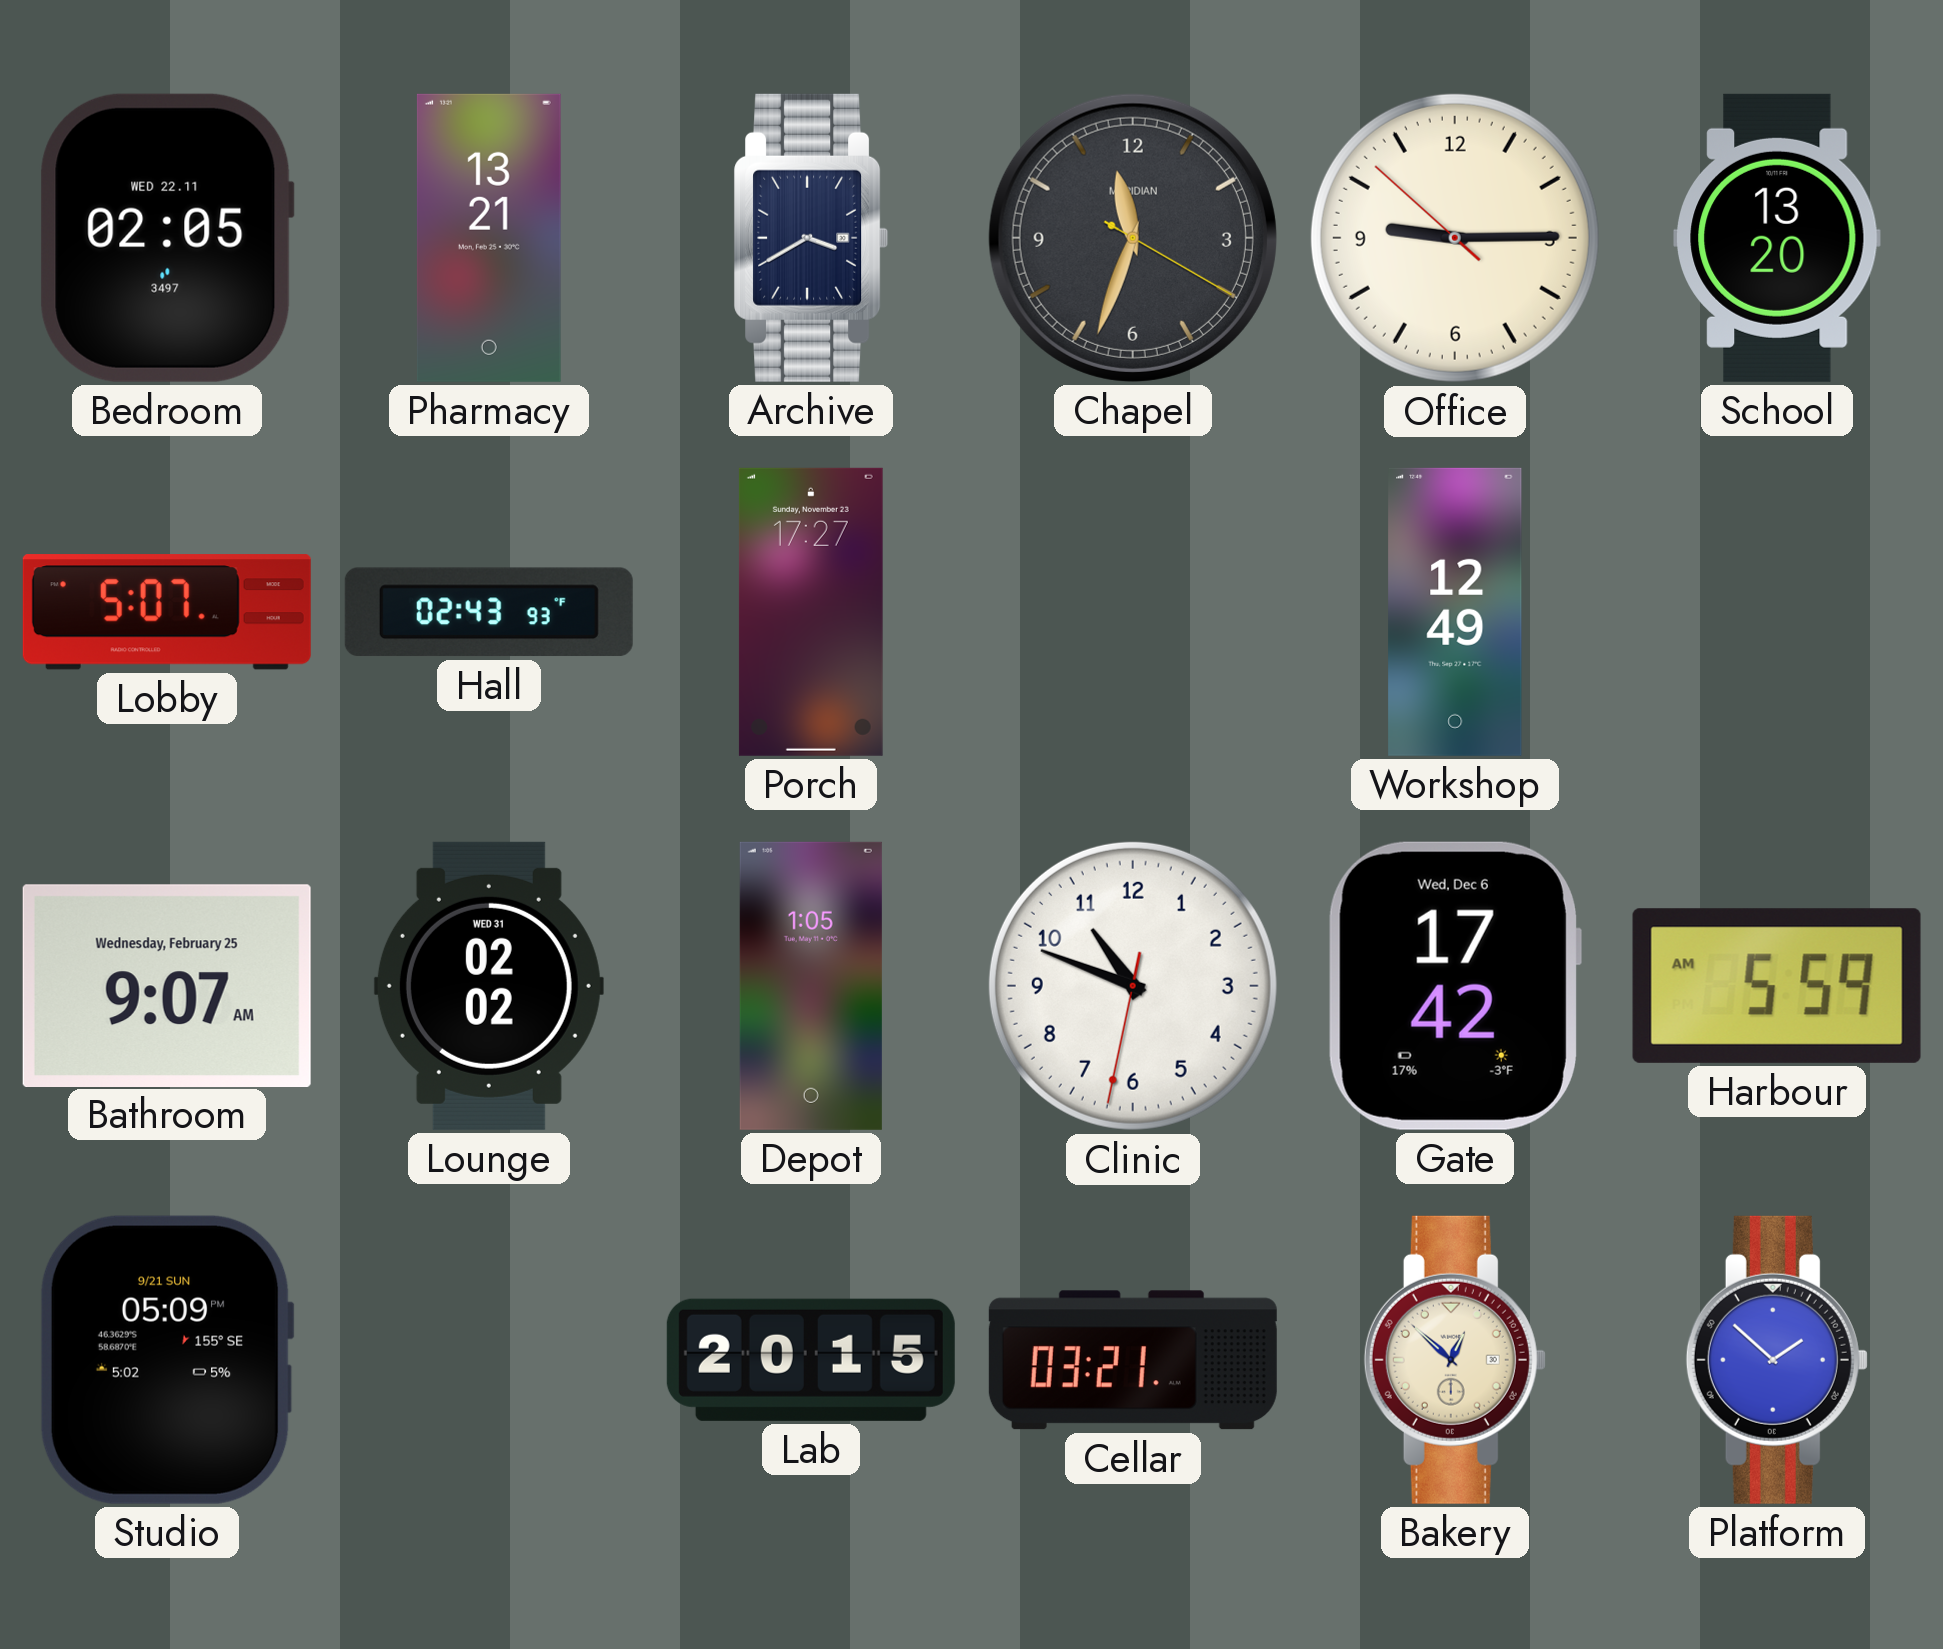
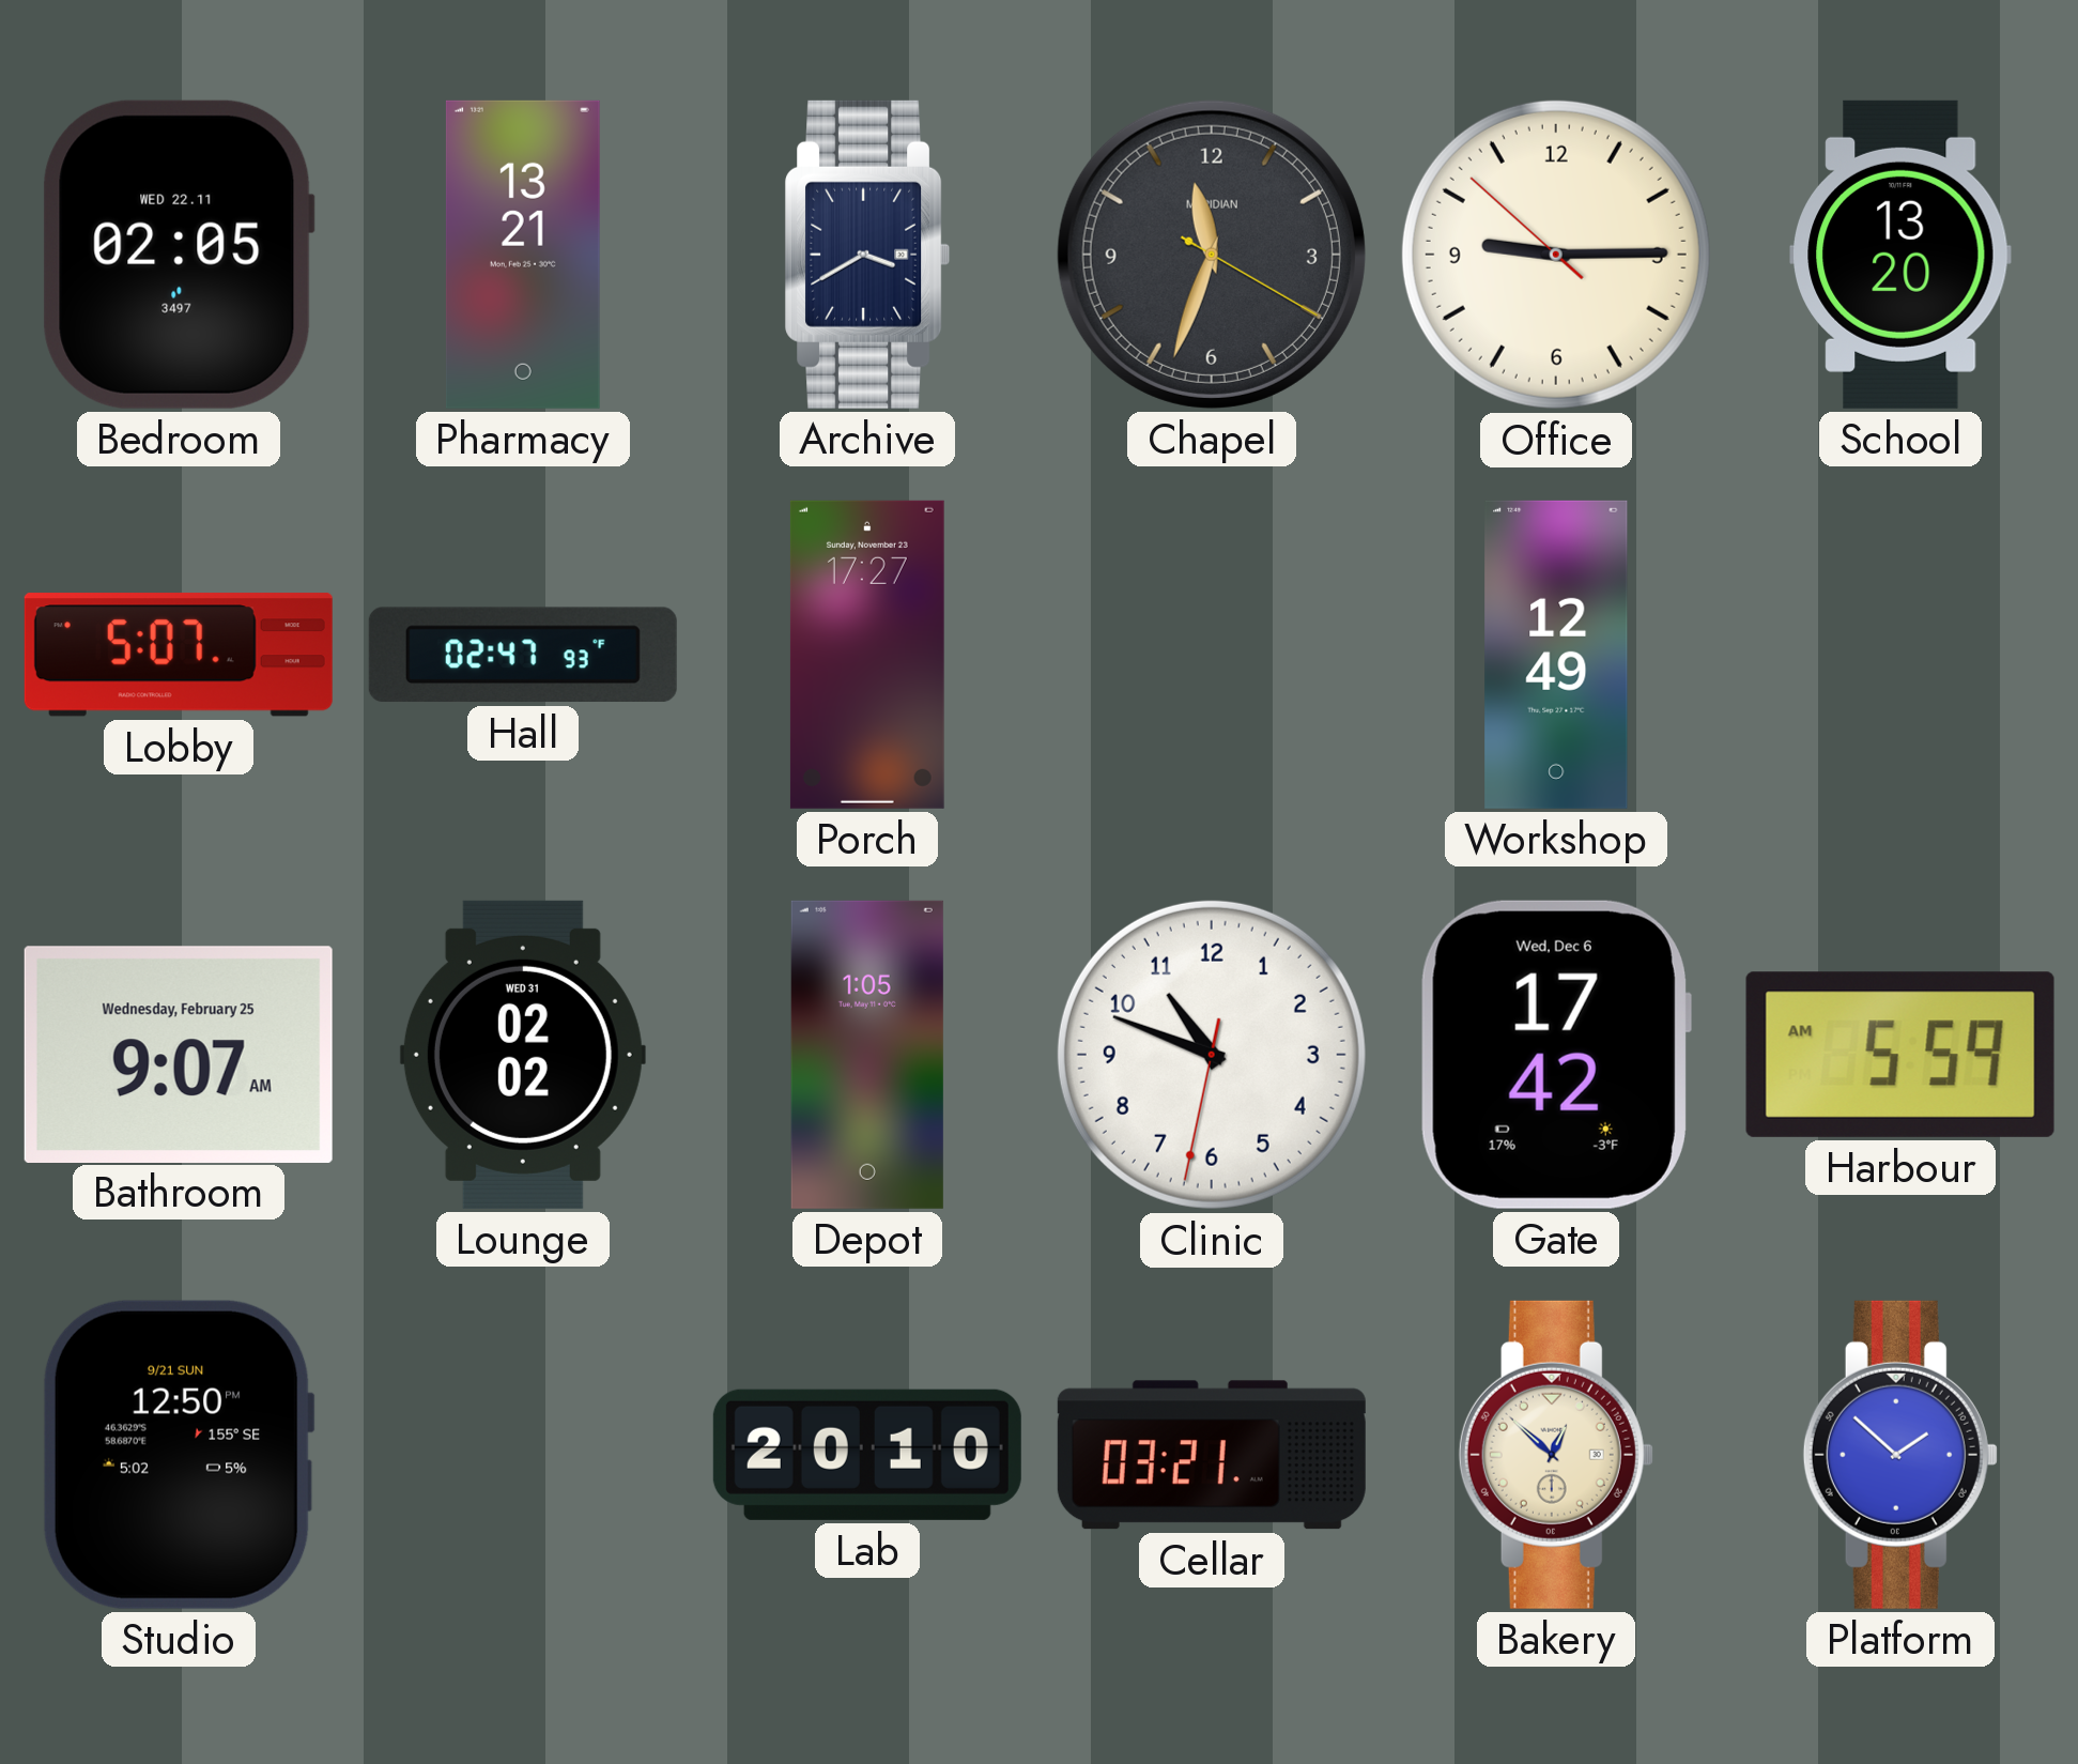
Hall: 02:43 -> 02:47 (523, 655)
Studio: 05:09 -> 12:50 (179, 1455)
Lab: 20:15 -> 20:10 (867, 1455)
